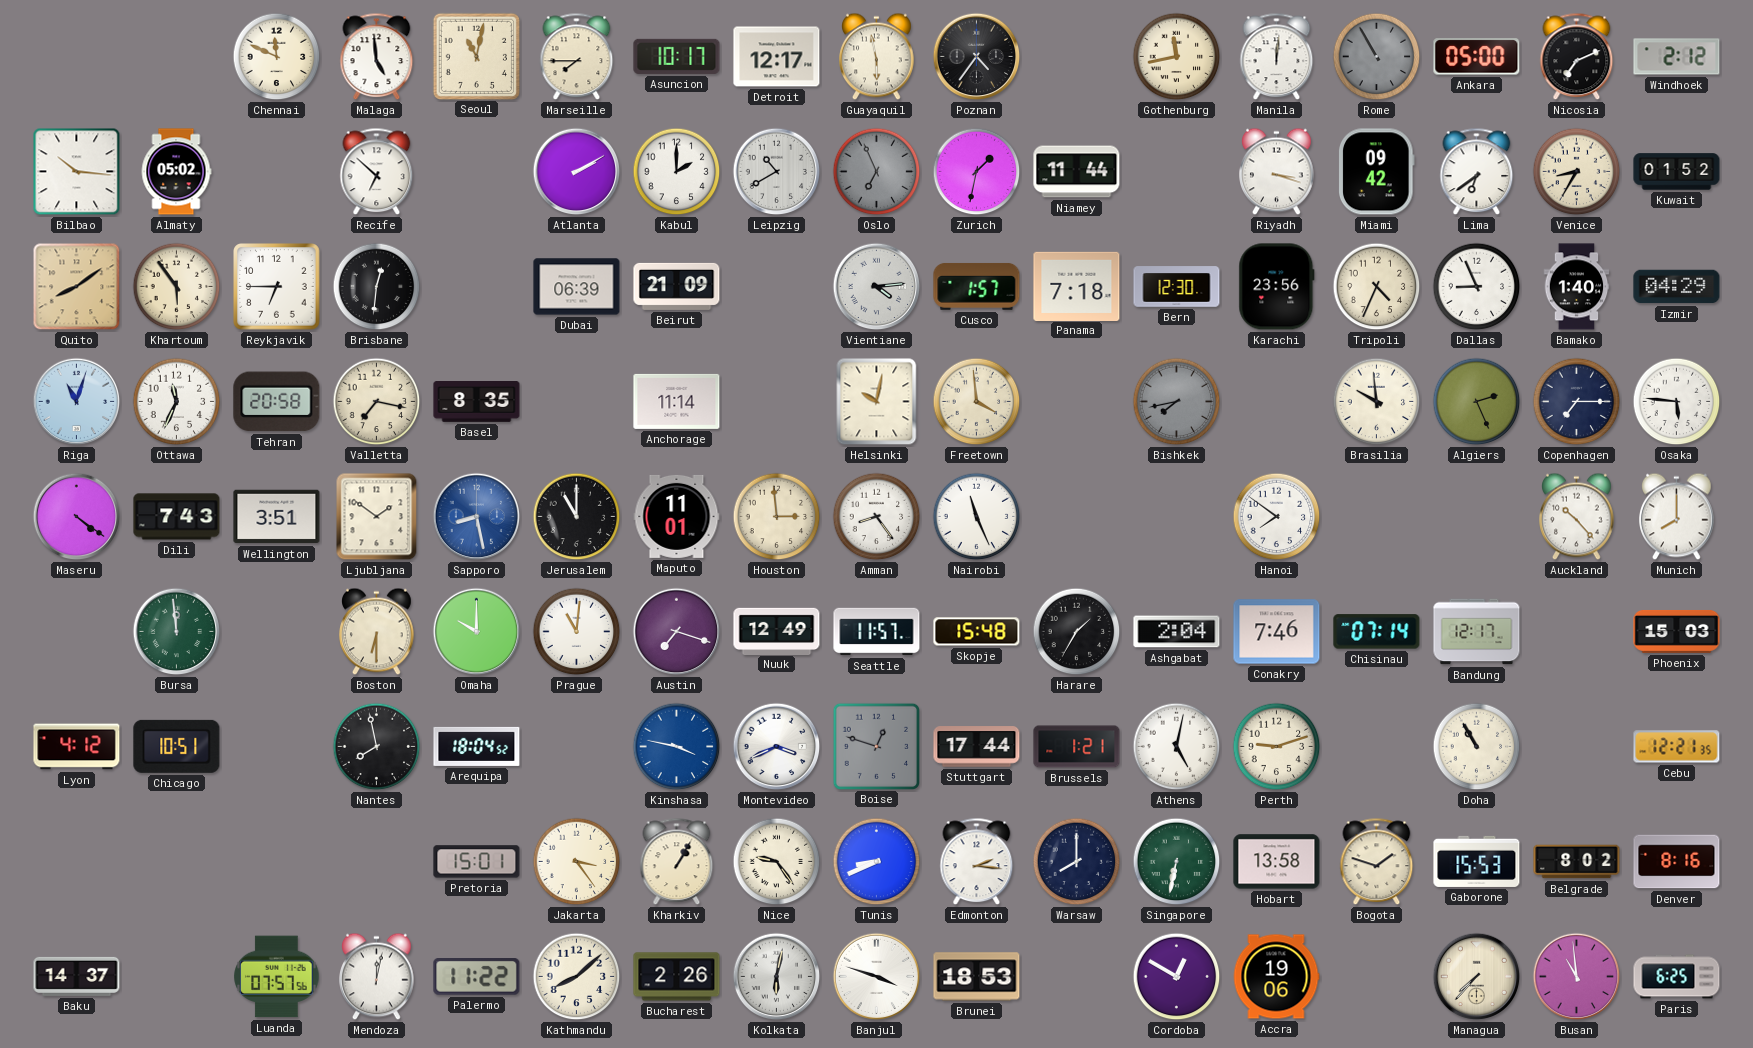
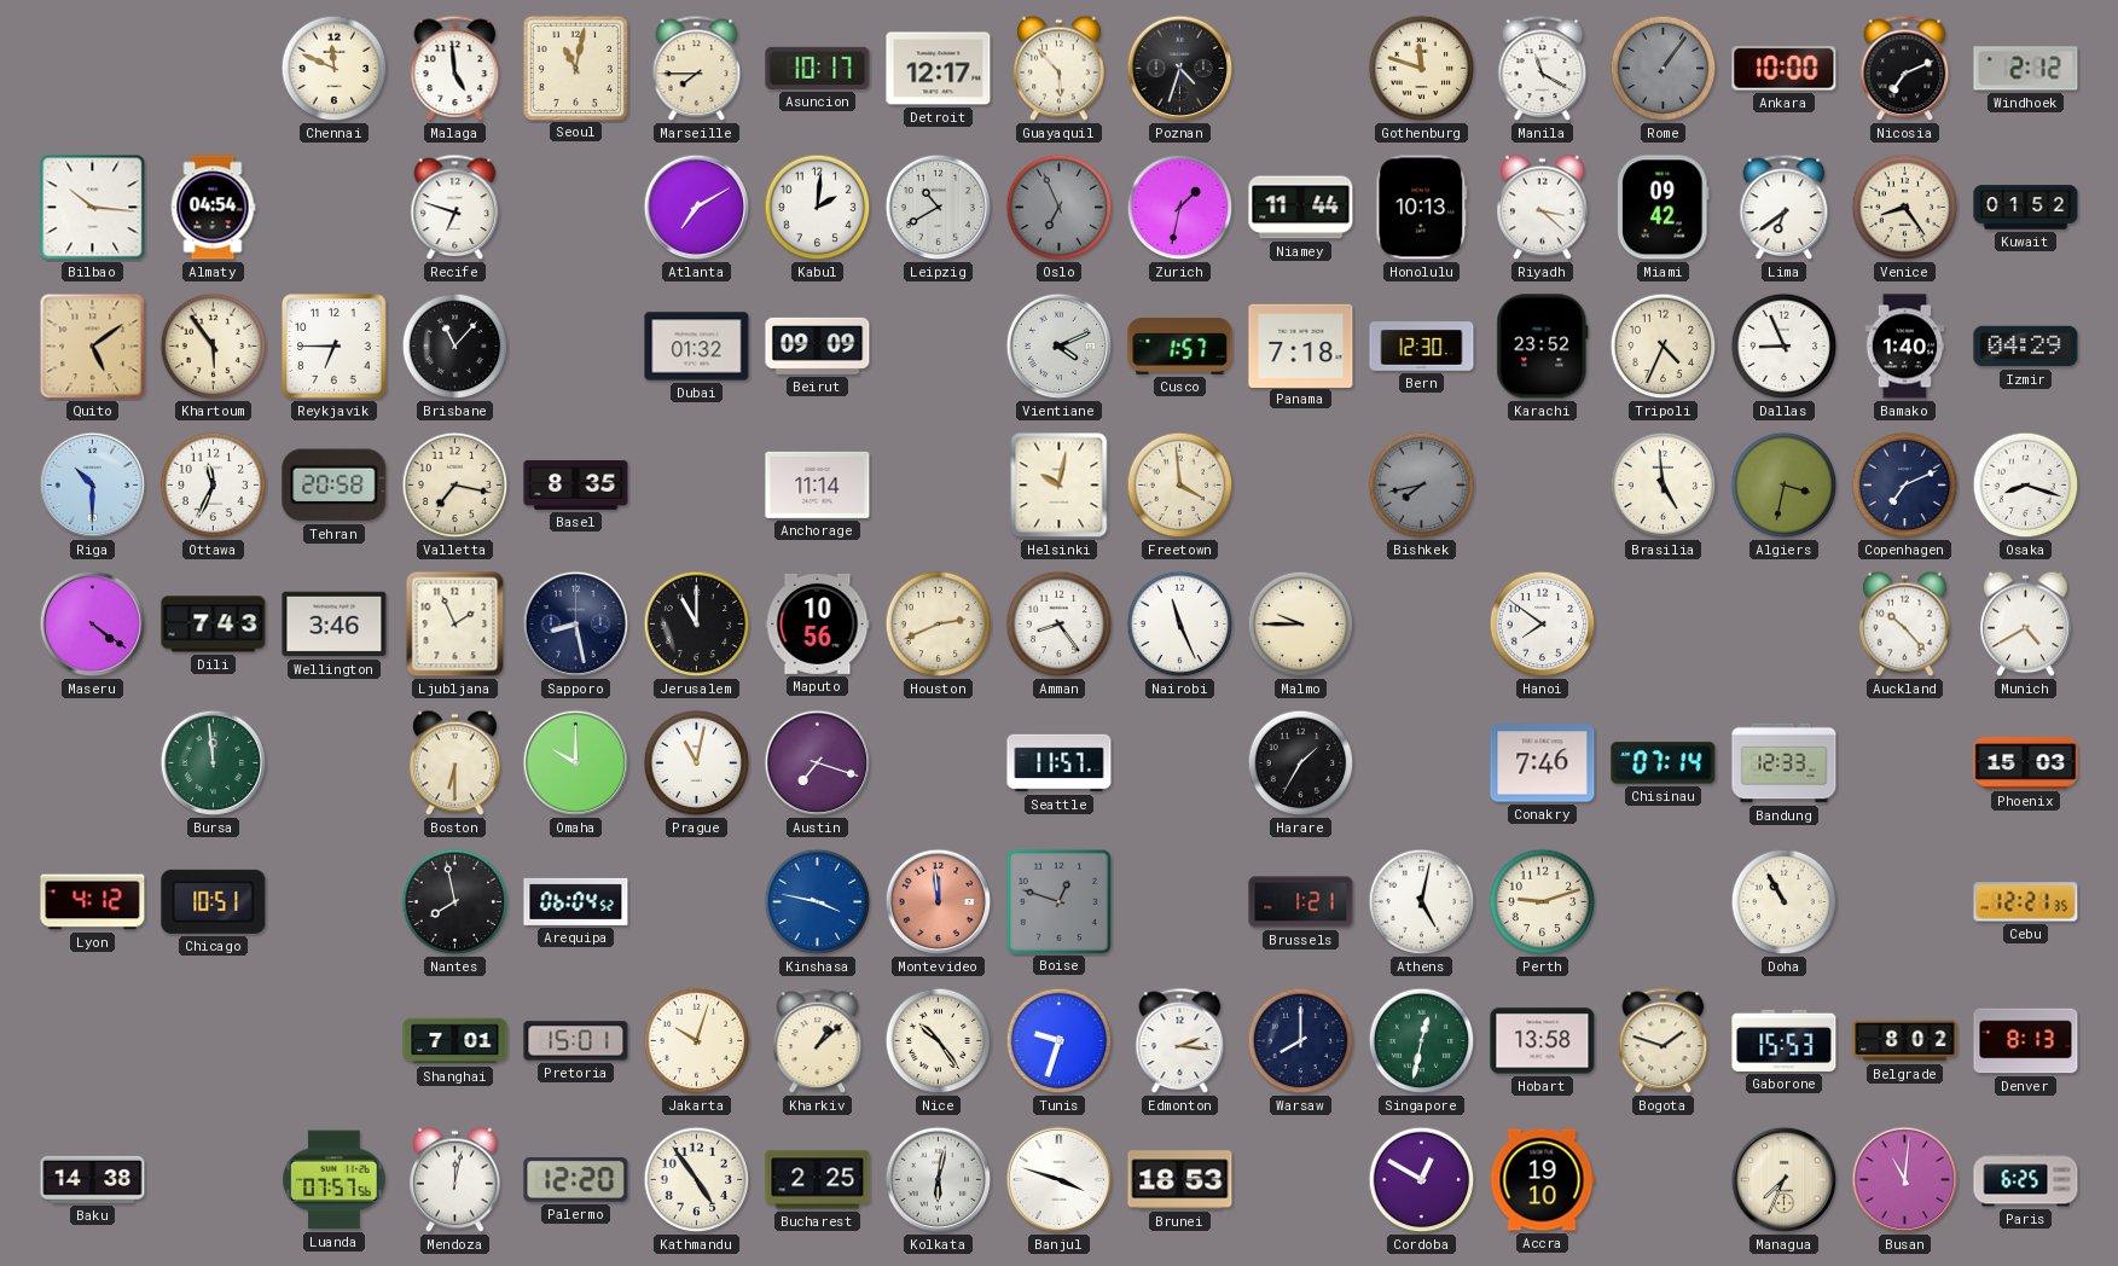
Guayaquil: 5:58 -> 5:53 (1060, 69)
Poznan: 4:36 -> 4:33 (1180, 69)
Gothenburg: 11:43 -> 11:48 (1422, 69)
Manila: 12:01 -> 11:20 (1543, 69)
Rome: 10:55 -> 1:06 (1664, 69)
Ankara: 05:00 -> 10:00 (1785, 69)
Almaty: 05:02 -> 04:54 (213, 208)
Recife: 6:52 -> 6:48 (455, 208)
Atlanta: 2:10 -> 7:10 (697, 208)
Kabul: 2:00 -> 2:01 (818, 208)
Honolulu: none -> 10:13 (1422, 208)
Riyadh: 3:18 -> 3:22 (1543, 208)
Venice: 8:35 -> 8:24 (1905, 208)
Quito: 8:09 -> 5:09 (93, 347)
Brisbane: 12:31 -> 11:07 (455, 347)
Dubai: 06:39 -> 01:32 (697, 347)
Beirut: 21:09 -> 09:09 (818, 345)
Vientiane: 4:14 -> 4:11 (1060, 347)
Karachi: 23:56 -> 23:52 (1543, 347)
Riga: 11:03 -> 10:30 (93, 486)
Brasilia: 9:59 -> 4:59 (1664, 486)
Algiers: 2:26 -> 3:32 (1785, 486)
Copenhagen: 7:15 -> 7:11 (1905, 486)
Osaka: 5:46 -> 8:18 (2026, 486)
Wellington: 3:51 -> 3:46 (335, 625)
Ljubljana: 1:51 -> 1:56 (455, 625)
Sapporo dial: blue -> navy (576, 625)
Maputo: 11:01 -> 10:56 (818, 623)
Houston: 2:59 -> 2:41 (939, 625)
Malmo: none -> 9:45 (1301, 625)
Munich: 8:00 -> 4:40 (2026, 625)
Prague: 11:01 -> 11:02 (697, 763)
Nuuk: 12:49 -> none (777, 631)
Skopje: 15:48 -> none (977, 632)
Ashgabat: 2:04 -> none (1177, 632)
Bandung: 12:17 -> 12:33 (1785, 763)
Arequipa: 18:04 -> 06:04 (576, 901)
Montevideo: 3:41 -> 11:59 (939, 902)
Montevideo dial: white -> salmon (939, 902)
Stuttgart: 17:44 -> none (977, 747)
Shanghai: none -> 7:01 (455, 1041)
Jakarta: 3:24 -> 10:03 (697, 1041)
Kharkiv: 1:05 -> 1:08 (818, 1041)
Nice: 9:24 -> 10:24 (939, 1041)
Tunis: 8:41 -> 9:33 (1060, 1041)
Singapore: 6:32 -> 12:32 (1422, 1041)
Denver: 8:16 -> 8:13 (2026, 1041)
Baku: 14:37 -> 14:38 (93, 1179)
Palermo: 11:22 -> 12:20 (576, 1180)
Kathmandu: 8:08 -> 4:54 (697, 1180)
Bucharest: 2:26 -> 2:25 (818, 1180)
Accra: 19:06 -> 19:10 (1542, 1180)
Managua: 7:37 -> 7:34 (1785, 1180)
Busan: 10:59 -> 11:01 (1905, 1180)
